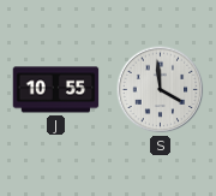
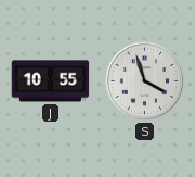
S: 3:59 -> 3:57 (145, 81)
